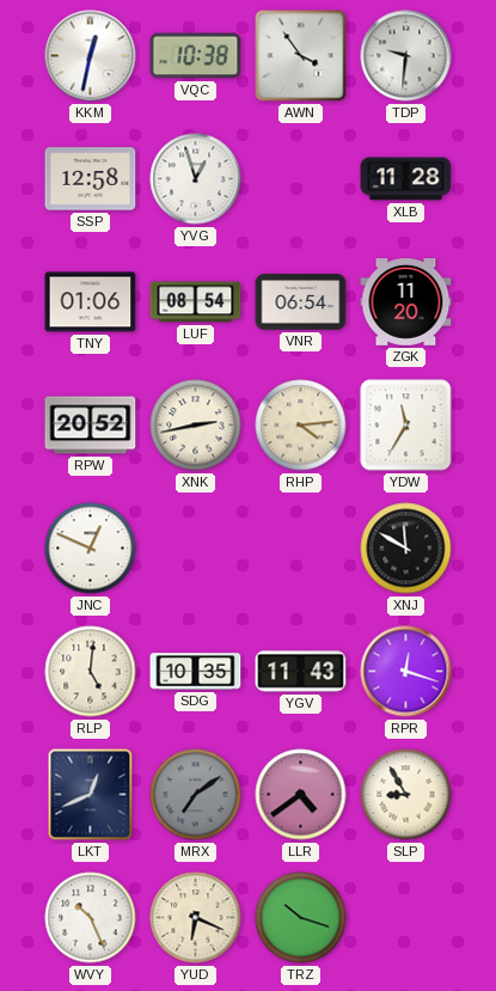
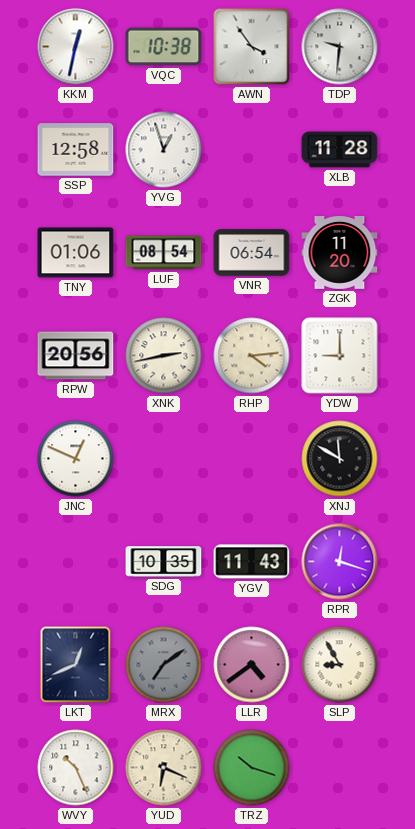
RPW: 20:52 -> 20:56 (76, 356)
YDW: 11:35 -> 9:00 (340, 356)
RLP: 5:01 -> none (91, 672)
